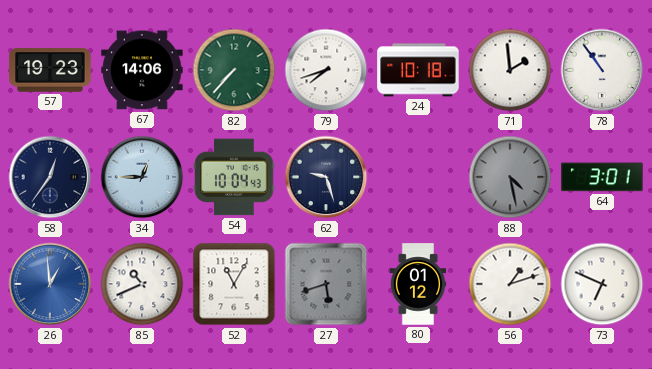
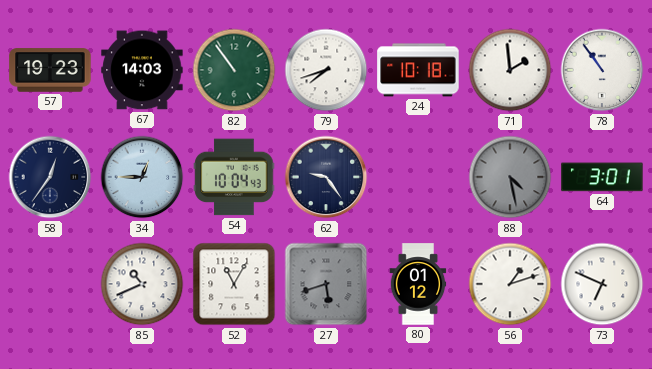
67: 14:06 -> 14:03 (142, 70)
82: 7:37 -> 10:54 (234, 70)
62: 9:27 -> 9:24 (326, 177)
26: 12:59 -> none (50, 284)
